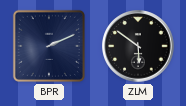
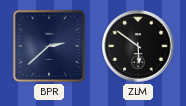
BPR: 2:11 -> 2:38 (49, 46)
